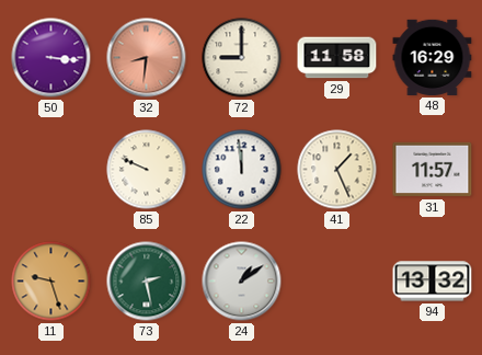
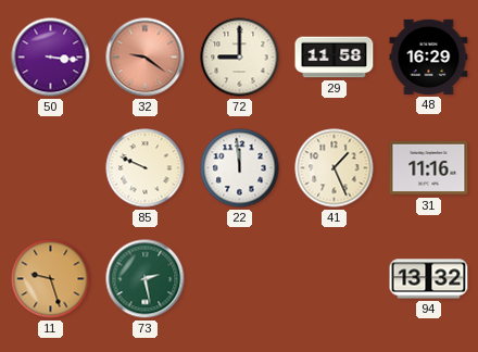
32: 8:31 -> 9:21 (146, 58)
31: 11:57 -> 11:16 (429, 168)
24: 1:09 -> none (242, 282)
